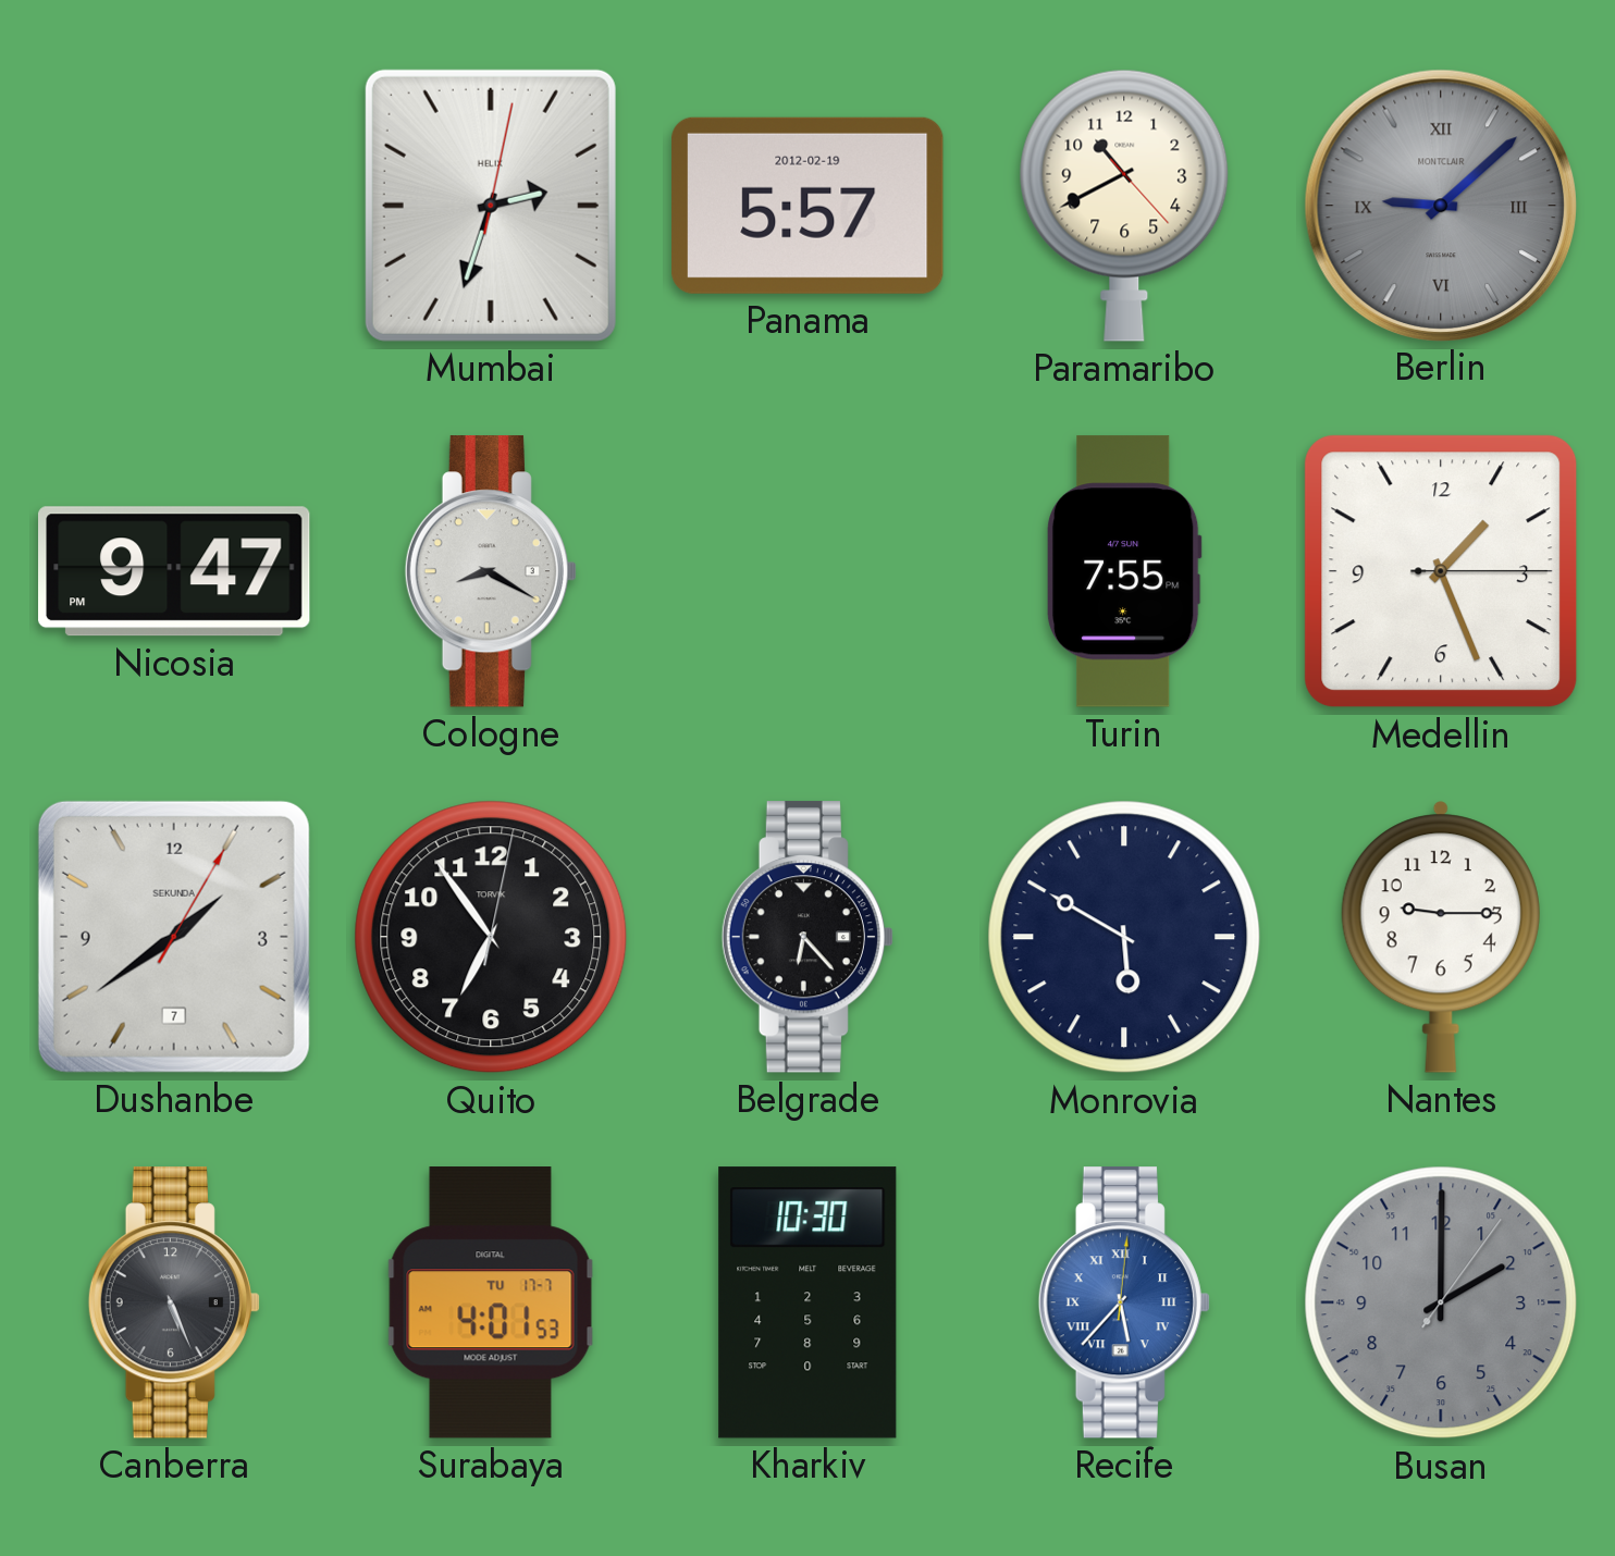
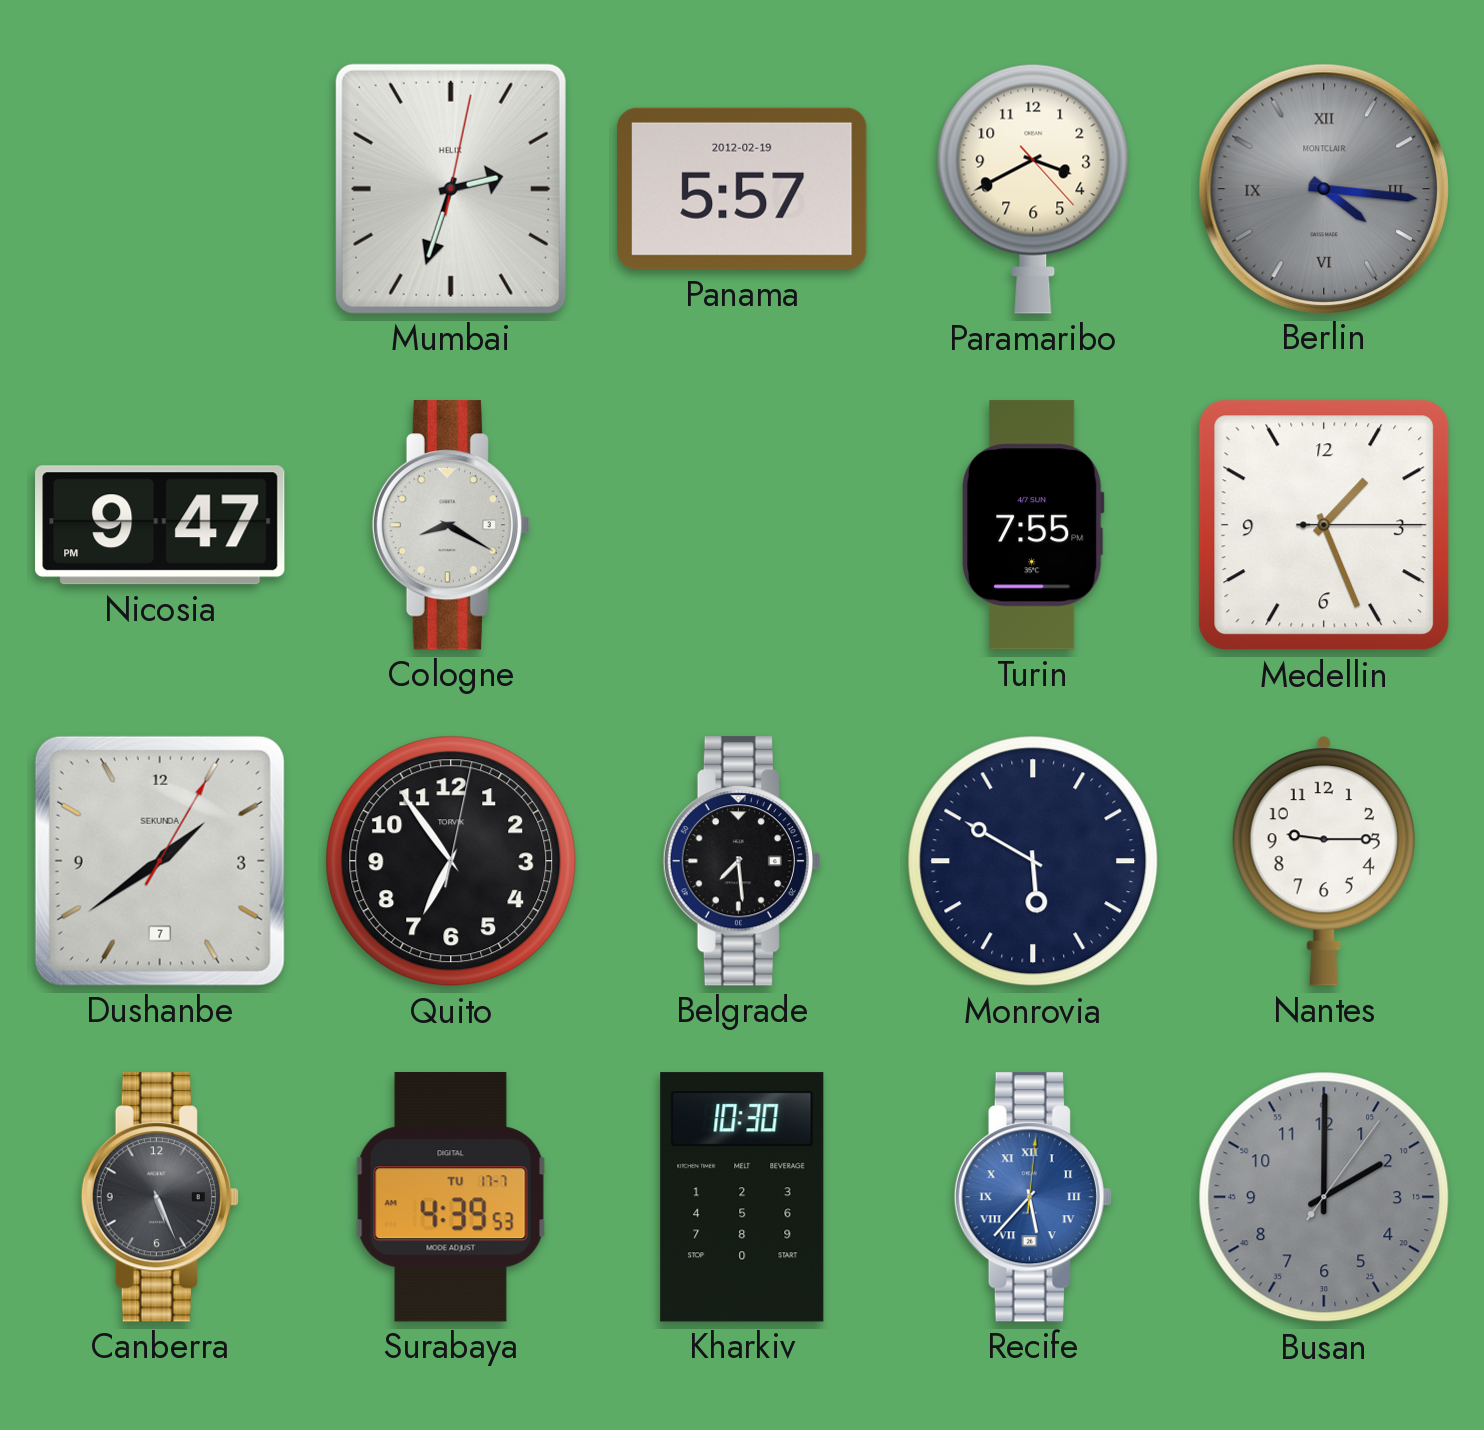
Paramaribo: 10:40 -> 3:40 (1033, 189)
Berlin: 9:08 -> 4:16 (1323, 188)
Belgrade: 6:23 -> 7:29 (742, 861)
Surabaya: 4:01 -> 4:39 (451, 1197)
